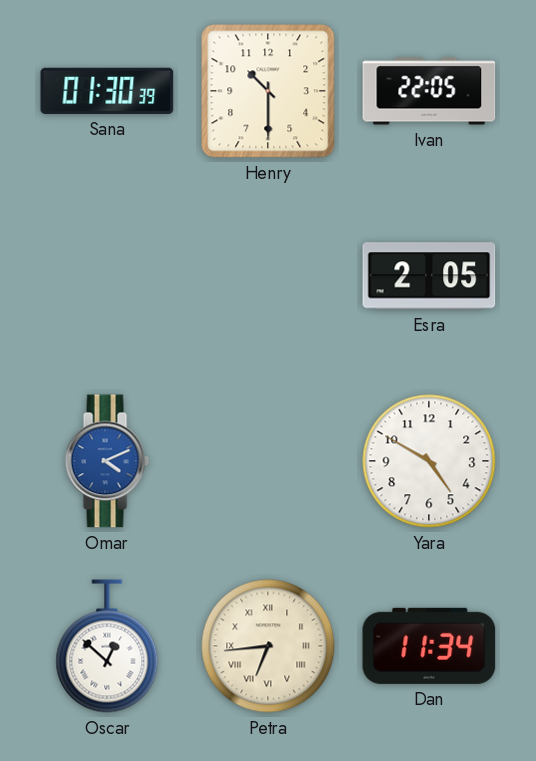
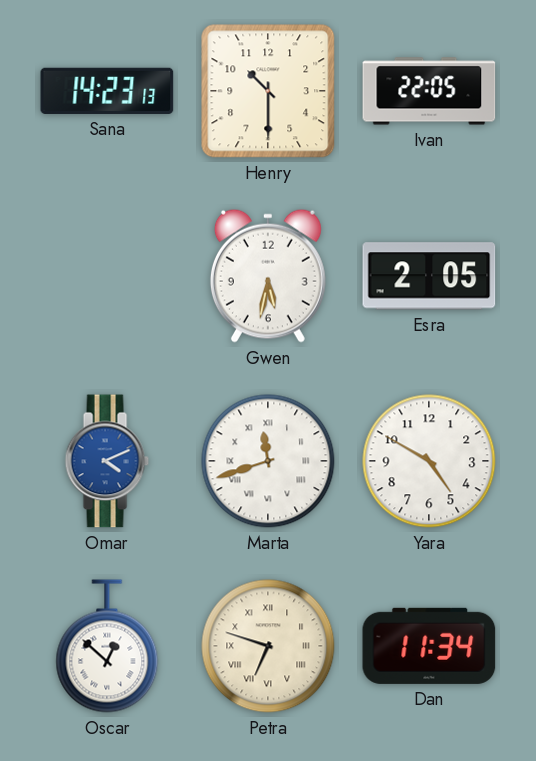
Sana: 01:30 -> 14:23 (107, 91)
Gwen: none -> 5:32 (268, 276)
Marta: none -> 11:42 (268, 461)
Petra: 6:44 -> 6:48 (268, 646)
